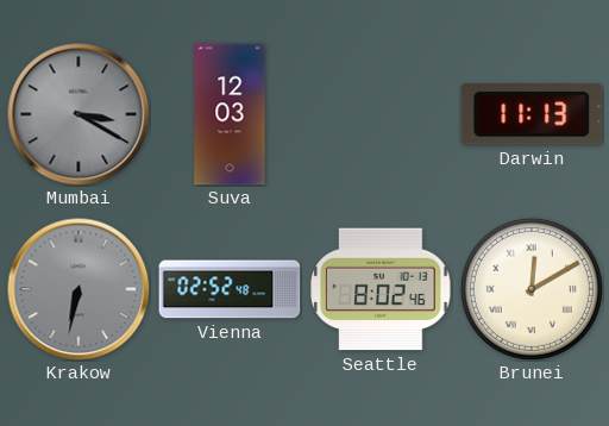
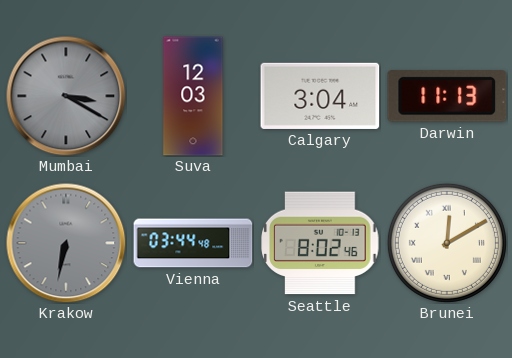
Calgary: none -> 3:04 (320, 96)
Vienna: 02:52 -> 03:44 (193, 243)
